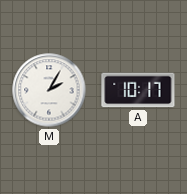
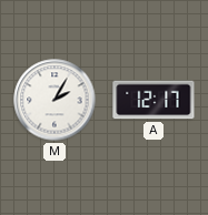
A: 10:17 -> 12:17 (153, 100)
